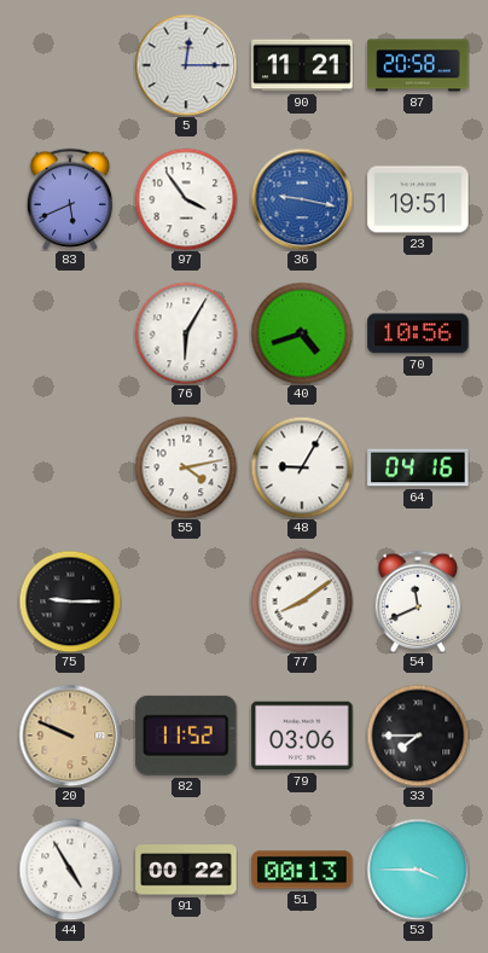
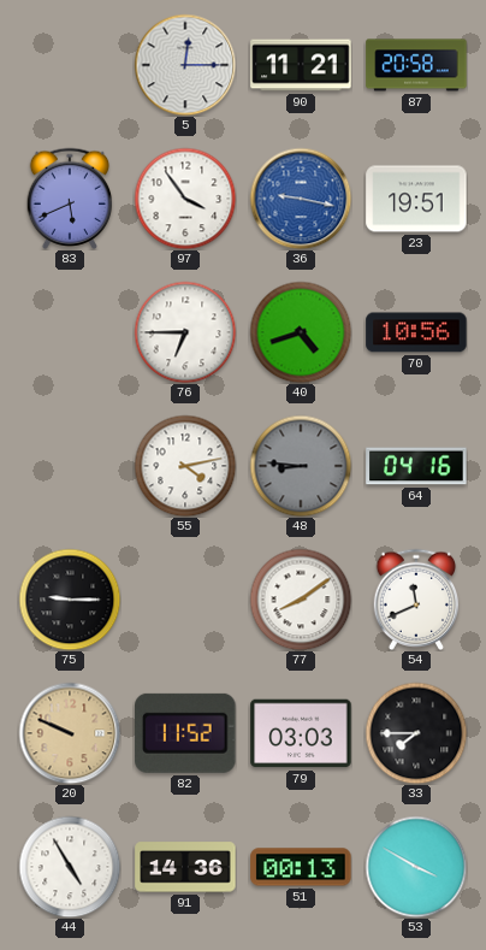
76: 6:05 -> 6:45 (185, 332)
48: 9:05 -> 8:46 (301, 466)
48 dial: white -> grey (301, 466)
79: 03:06 -> 03:03 (301, 733)
91: 00:22 -> 14:36 (185, 867)
53: 3:45 -> 3:50 (416, 867)
